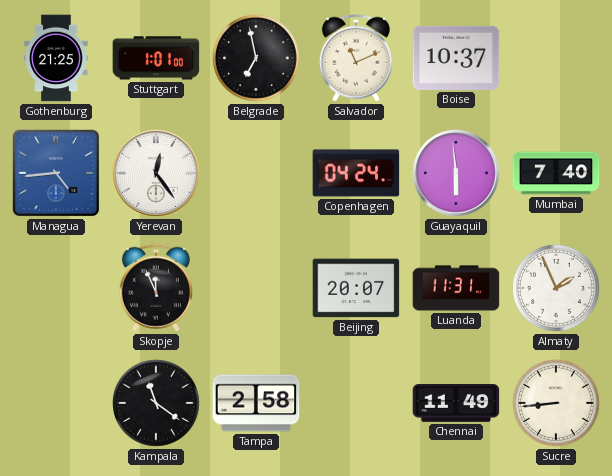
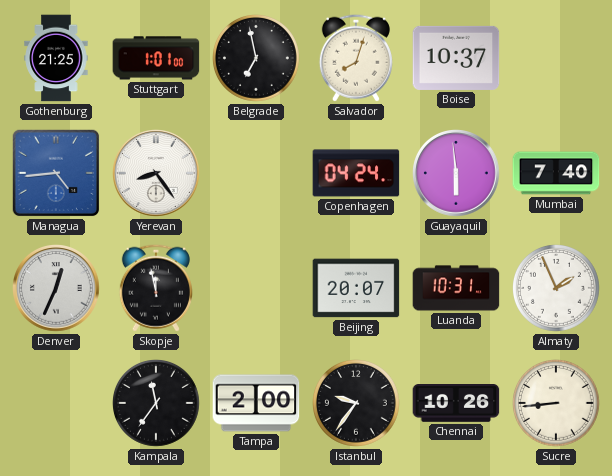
Salvador: 11:11 -> 8:03 (356, 58)
Yerevan: 12:24 -> 8:24 (157, 174)
Denver: none -> 12:34 (57, 289)
Skopje: 11:56 -> 11:58 (156, 288)
Luanda: 11:31 -> 10:31 (456, 288)
Kampala: 11:21 -> 11:36 (157, 404)
Tampa: 2:58 -> 2:00 (256, 403)
Istanbul: none -> 9:36 (357, 404)
Chennai: 11:49 -> 10:26 (456, 404)
